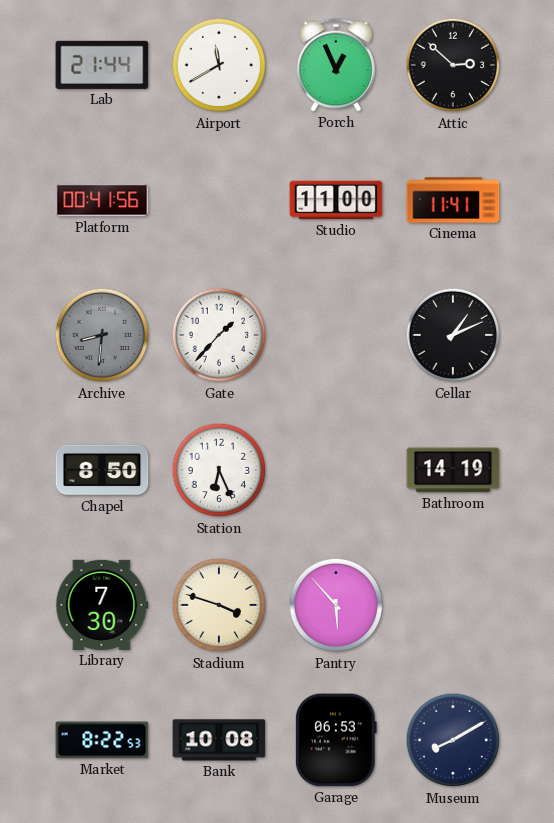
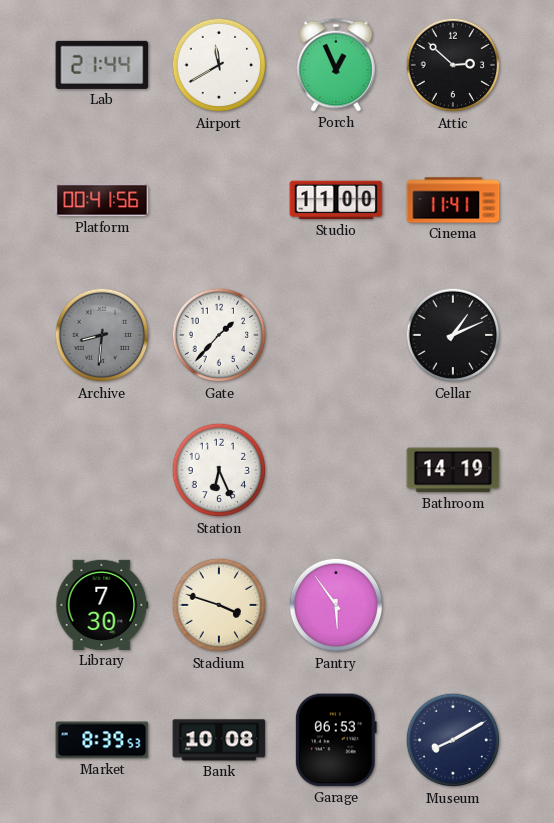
Chapel: 8:50 -> none (102, 470)
Pantry: 5:53 -> 5:54 (336, 605)
Market: 8:22 -> 8:39 (102, 740)
